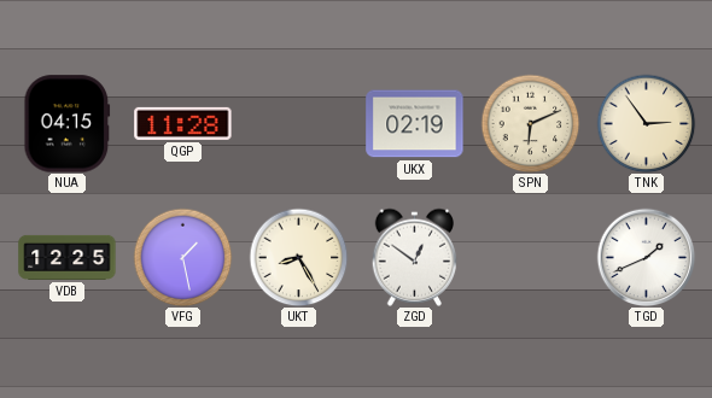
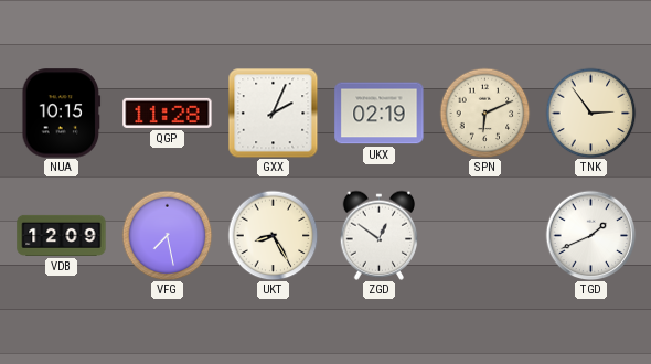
NUA: 04:15 -> 10:15 (62, 114)
GXX: none -> 2:04 (273, 113)
VDB: 12:25 -> 12:09 (62, 235)
VFG: 1:28 -> 7:28 (167, 235)
